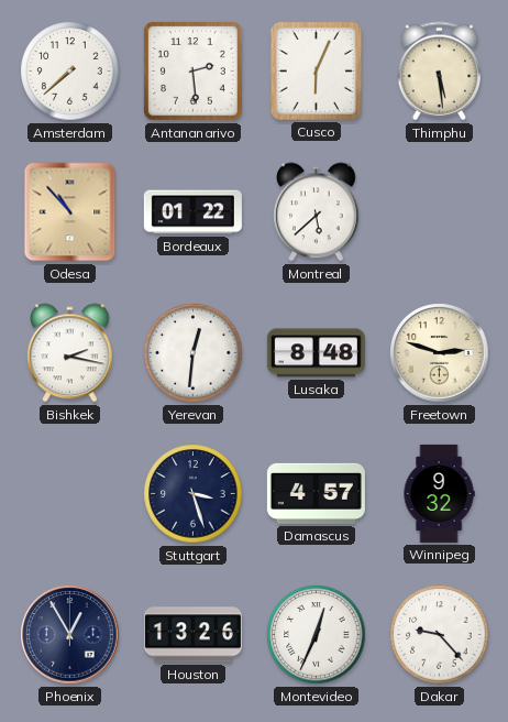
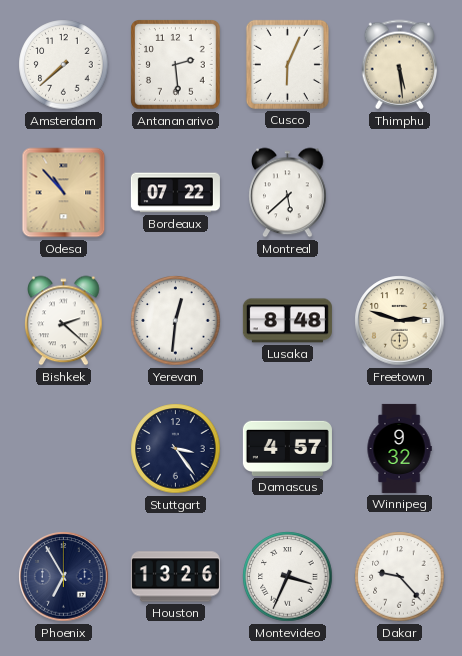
Bordeaux: 01:22 -> 07:22 (175, 193)
Bishkek: 2:17 -> 2:22 (64, 321)
Stuttgart: 3:27 -> 3:24 (176, 449)
Phoenix: 12:55 -> 6:55 (64, 577)
Montevideo: 12:34 -> 3:34 (288, 577)
